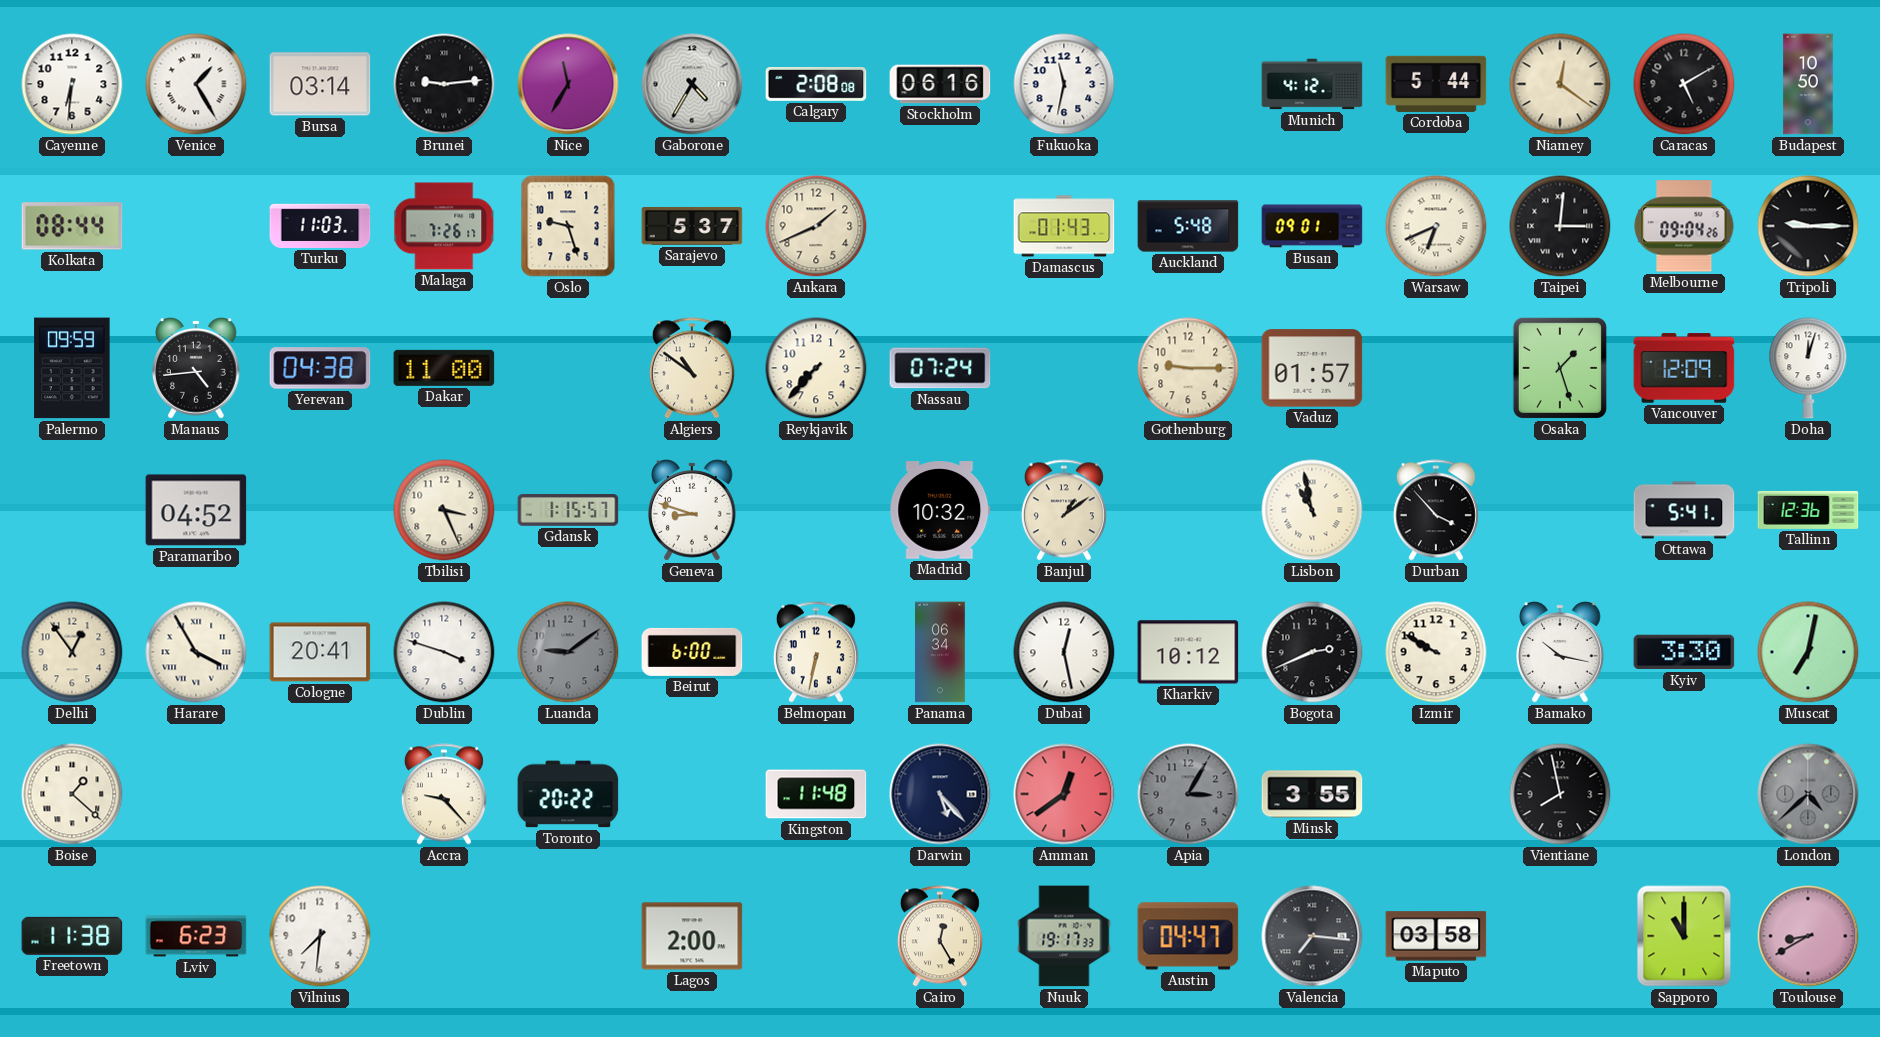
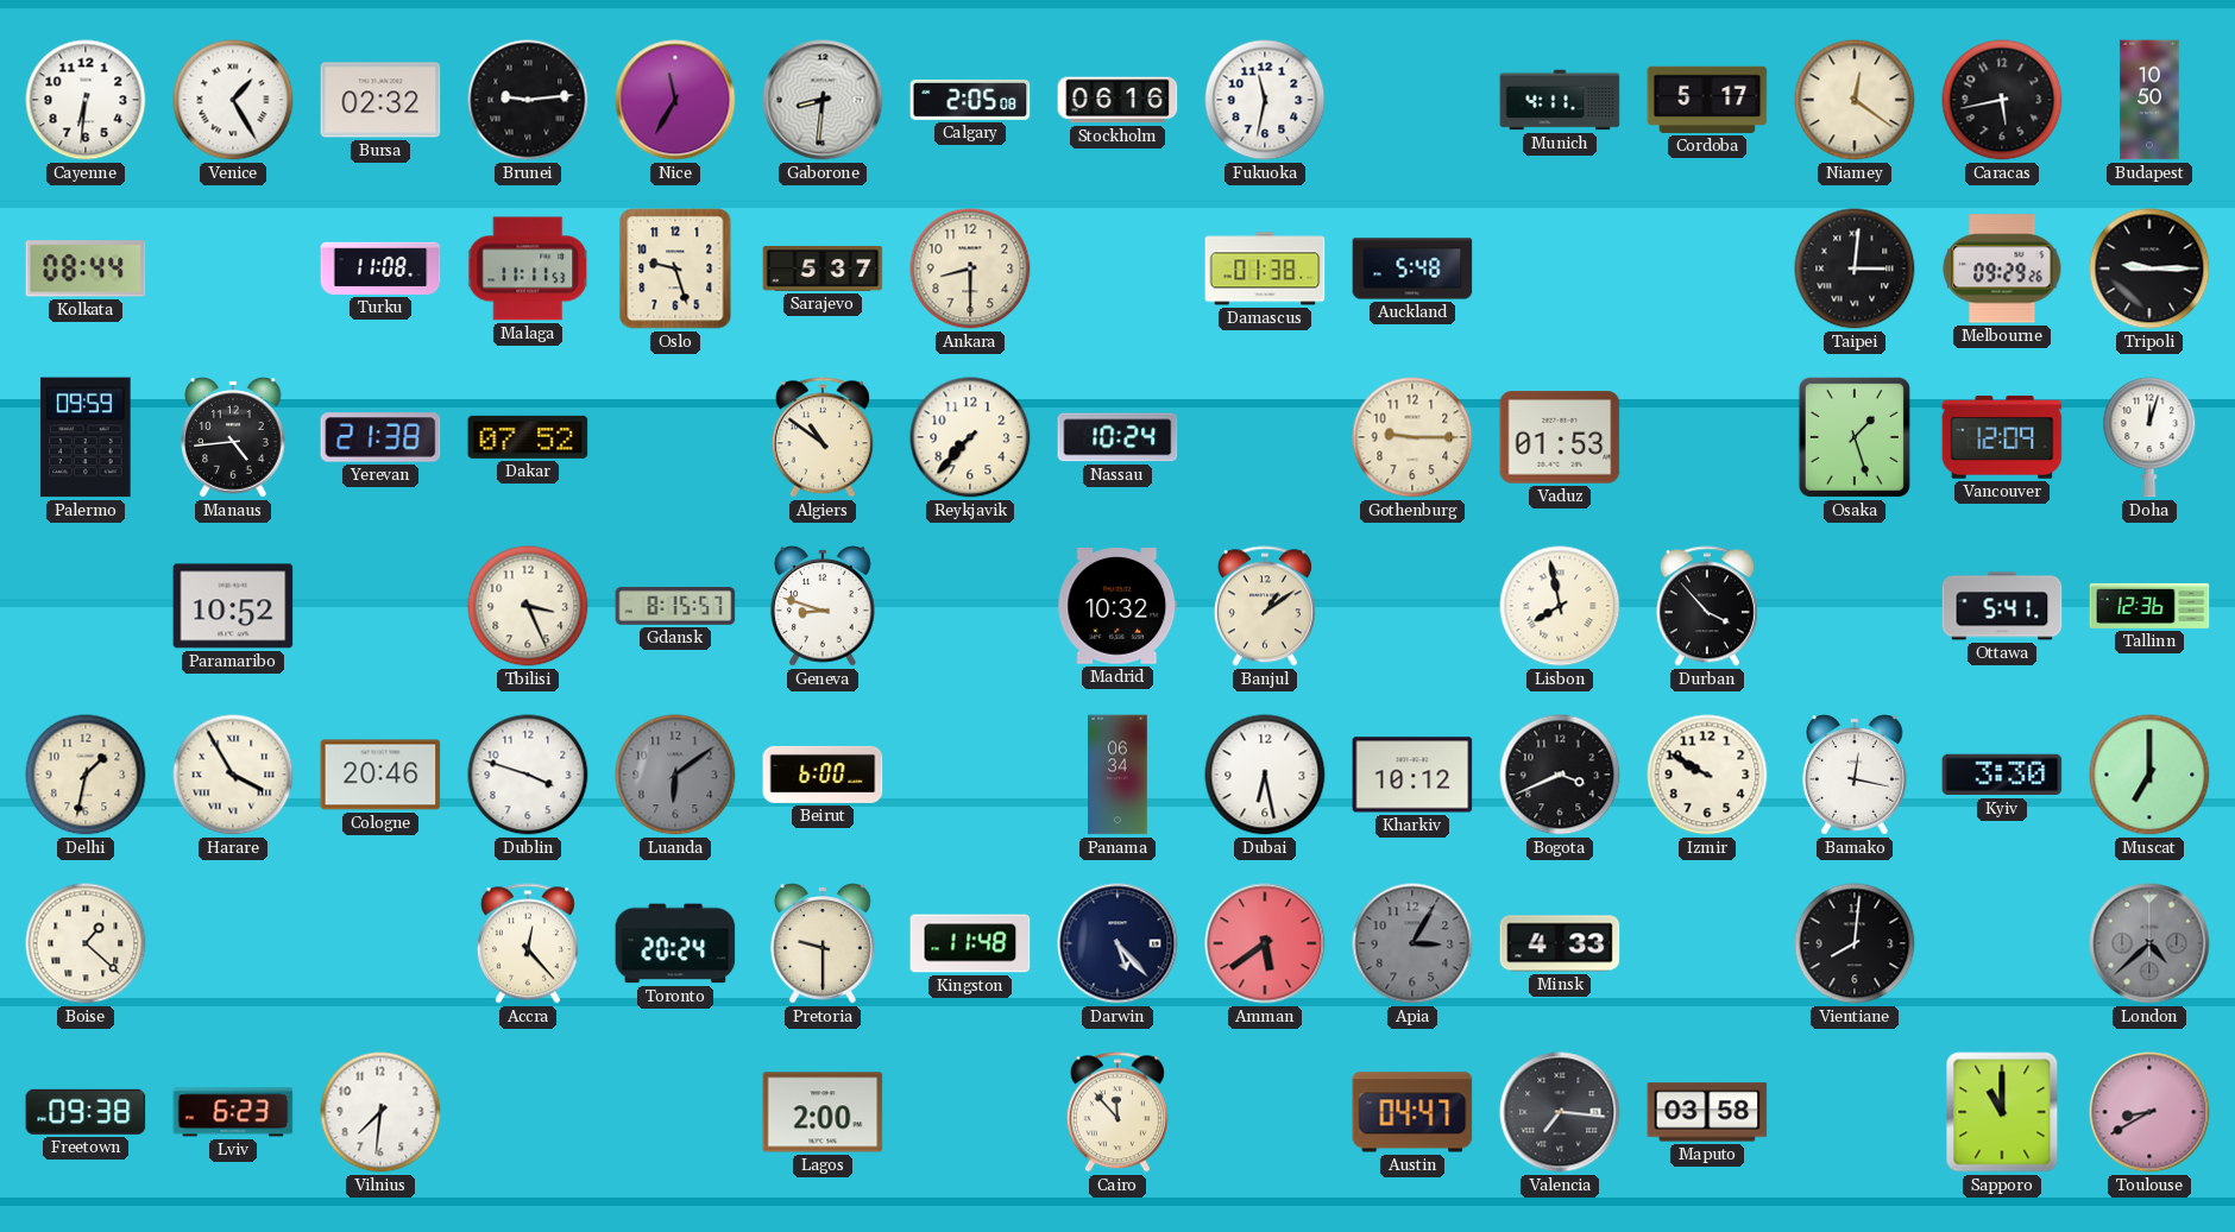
Bursa: 03:14 -> 02:32 (380, 100)
Gaborone: 4:35 -> 8:31 (823, 100)
Calgary: 2:08 -> 2:05 (970, 101)
Munich: 4:12 -> 4:11 (1560, 100)
Cordoba: 5:44 -> 5:17 (1707, 100)
Caracas: 5:10 -> 5:43 (2002, 100)
Turku: 11:03 -> 11:08 (380, 268)
Malaga: 7:26 -> 11:11 (529, 268)
Ankara: 1:41 -> 8:30 (970, 268)
Damascus: 01:43 -> 01:38 (1265, 268)
Busan: 09:01 -> none (1312, 226)
Warsaw: 6:41 -> none (1436, 226)
Melbourne: 09:04 -> 09:29 (2002, 268)
Yerevan: 04:38 -> 21:38 (380, 437)
Dakar: 11:00 -> 07:52 (528, 437)
Nassau: 07:24 -> 10:24 (1117, 437)
Vaduz: 01:57 -> 01:53 (1560, 437)
Paramaribo: 04:52 -> 10:52 (233, 606)
Gdansk: 1:15 -> 8:15 (675, 606)
Lisbon: 10:58 -> 7:58 (1560, 606)
Delhi: 12:54 -> 1:32 (86, 775)
Cologne: 20:41 -> 20:46 (380, 775)
Luanda: 9:09 -> 6:09 (675, 775)
Belmopan: 6:32 -> none (816, 652)
Dubai: 12:28 -> 6:28 (1265, 775)
Bogota: 2:41 -> 3:41 (1560, 775)
Bamako: 10:17 -> 12:17 (1856, 775)
Muscat: 7:02 -> 7:00 (2149, 775)
Accra: 9:23 -> 12:23 (528, 943)
Toronto: 20:22 -> 20:24 (675, 943)
Pretoria: none -> 9:30 (824, 943)
Amman: 12:39 -> 5:39 (1265, 943)
Minsk: 3:55 -> 4:33 (1560, 943)
Vientiane: 7:58 -> 8:01 (1855, 943)
Freetown: 11:38 -> 09:38 (86, 1112)
Cairo: 12:25 -> 11:53 (1117, 1112)
Nuuk: 19:17 -> none (1064, 936)
